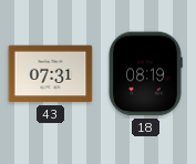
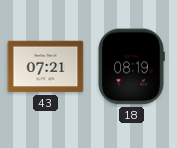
43: 07:31 -> 07:21 (46, 67)
